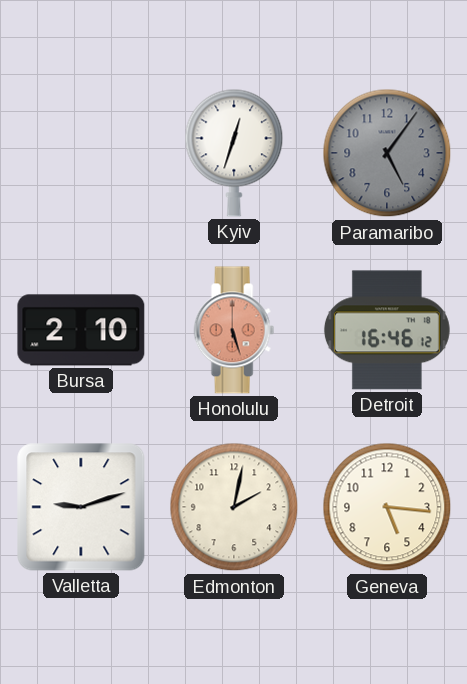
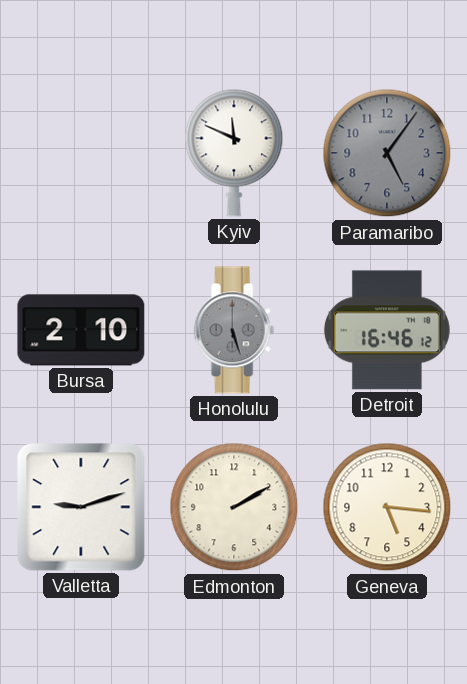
Kyiv: 12:33 -> 11:49 (234, 153)
Honolulu dial: salmon -> grey (234, 330)
Edmonton: 2:02 -> 2:10 (234, 507)
